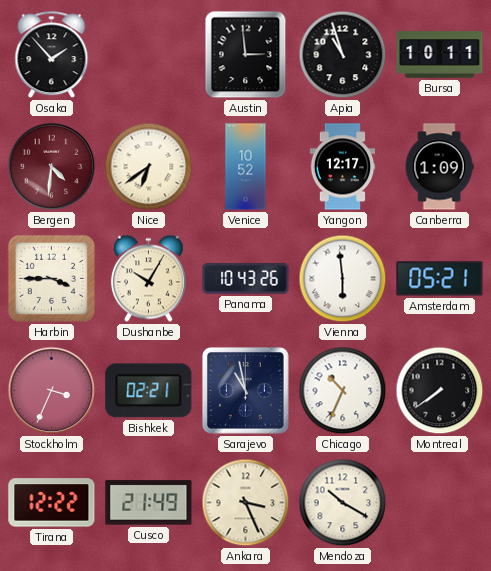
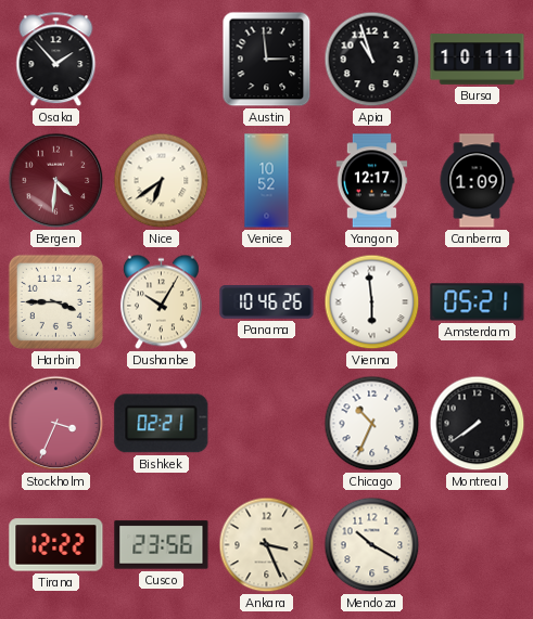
Panama: 10:43 -> 10:46 (267, 302)
Sarajevo: 10:58 -> none (246, 391)
Cusco: 21:49 -> 23:56 (162, 545)
